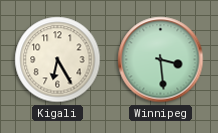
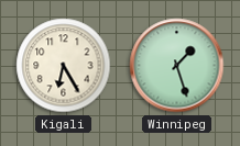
Winnipeg: 3:29 -> 1:27 (177, 66)
